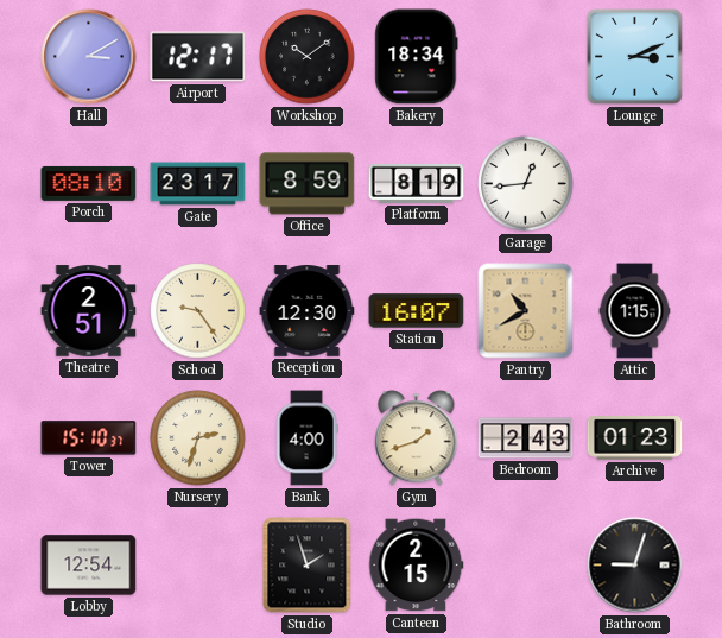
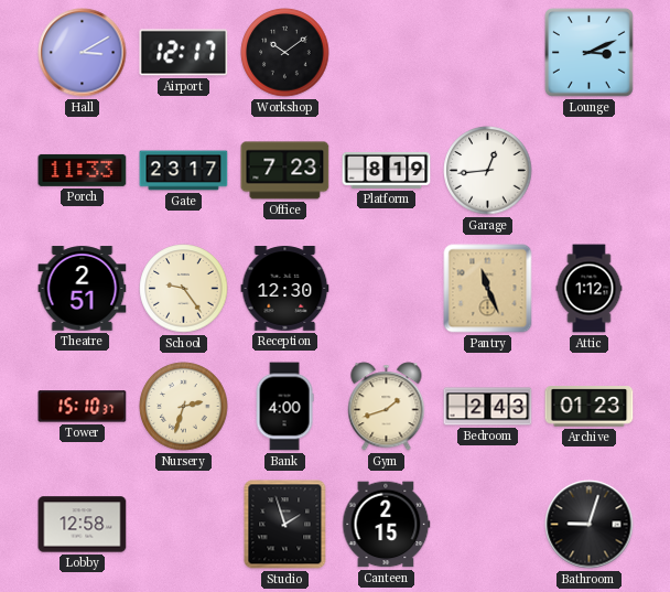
Bakery: 18:34 -> none (417, 57)
Porch: 08:10 -> 11:33 (83, 170)
Office: 8:59 -> 7:23 (285, 171)
Station: 16:07 -> none (417, 311)
Pantry: 10:40 -> 11:26 (488, 289)
Attic: 1:15 -> 1:12 (590, 289)
Lobby: 12:54 -> 12:58 (83, 525)
